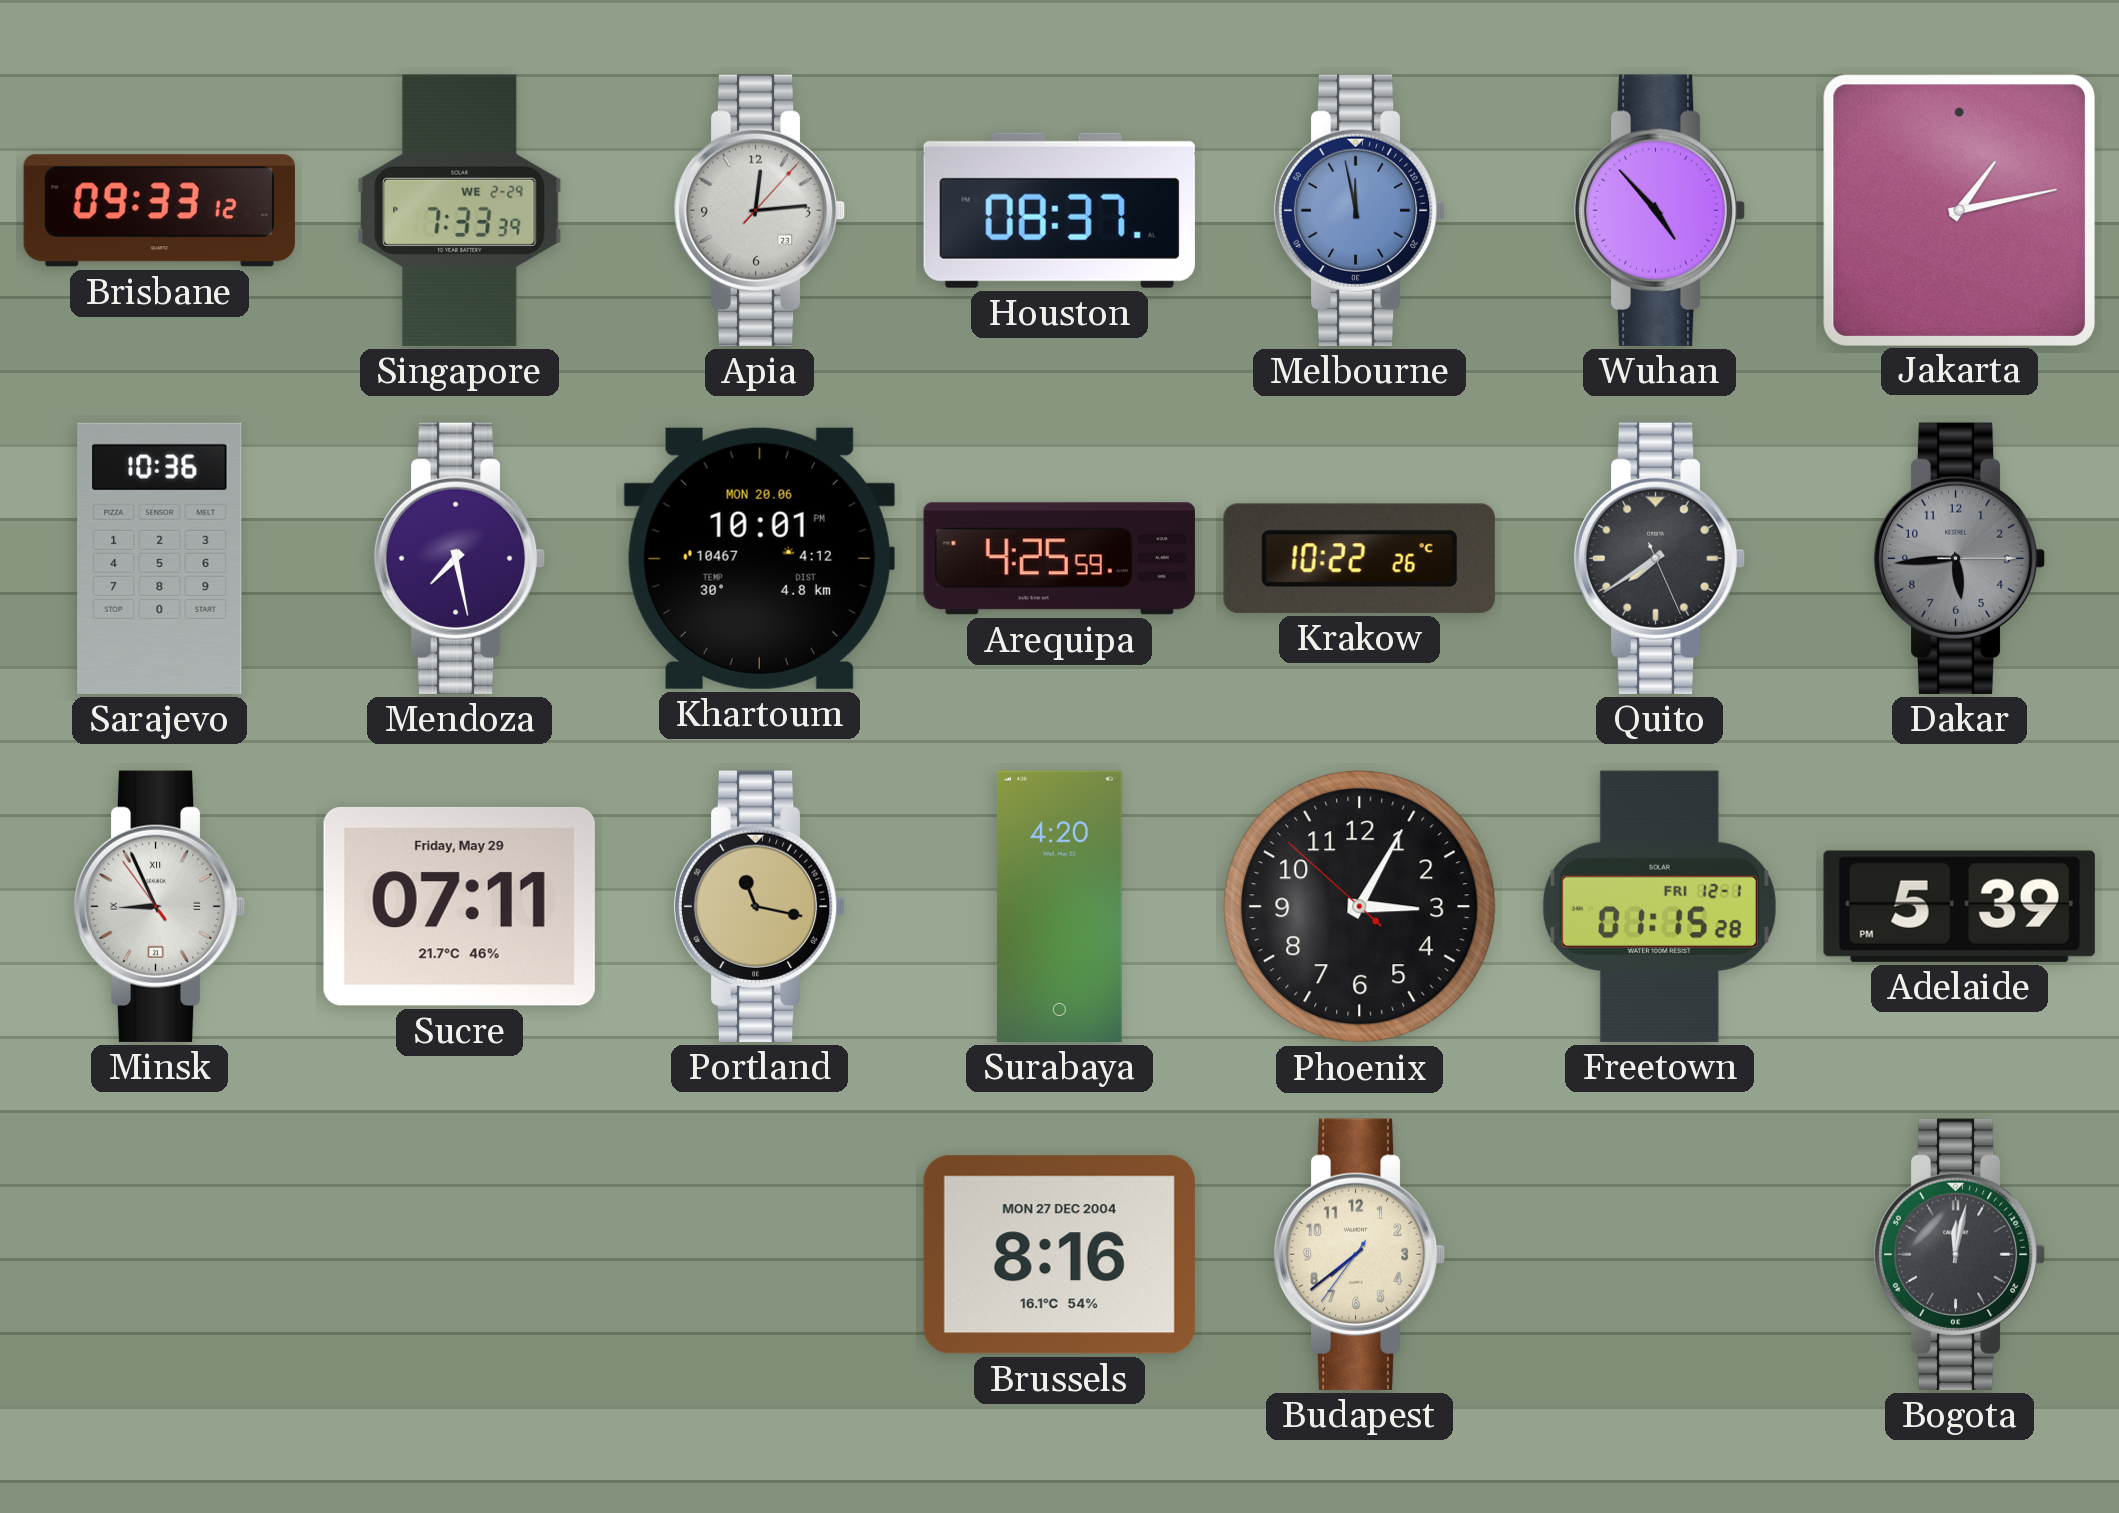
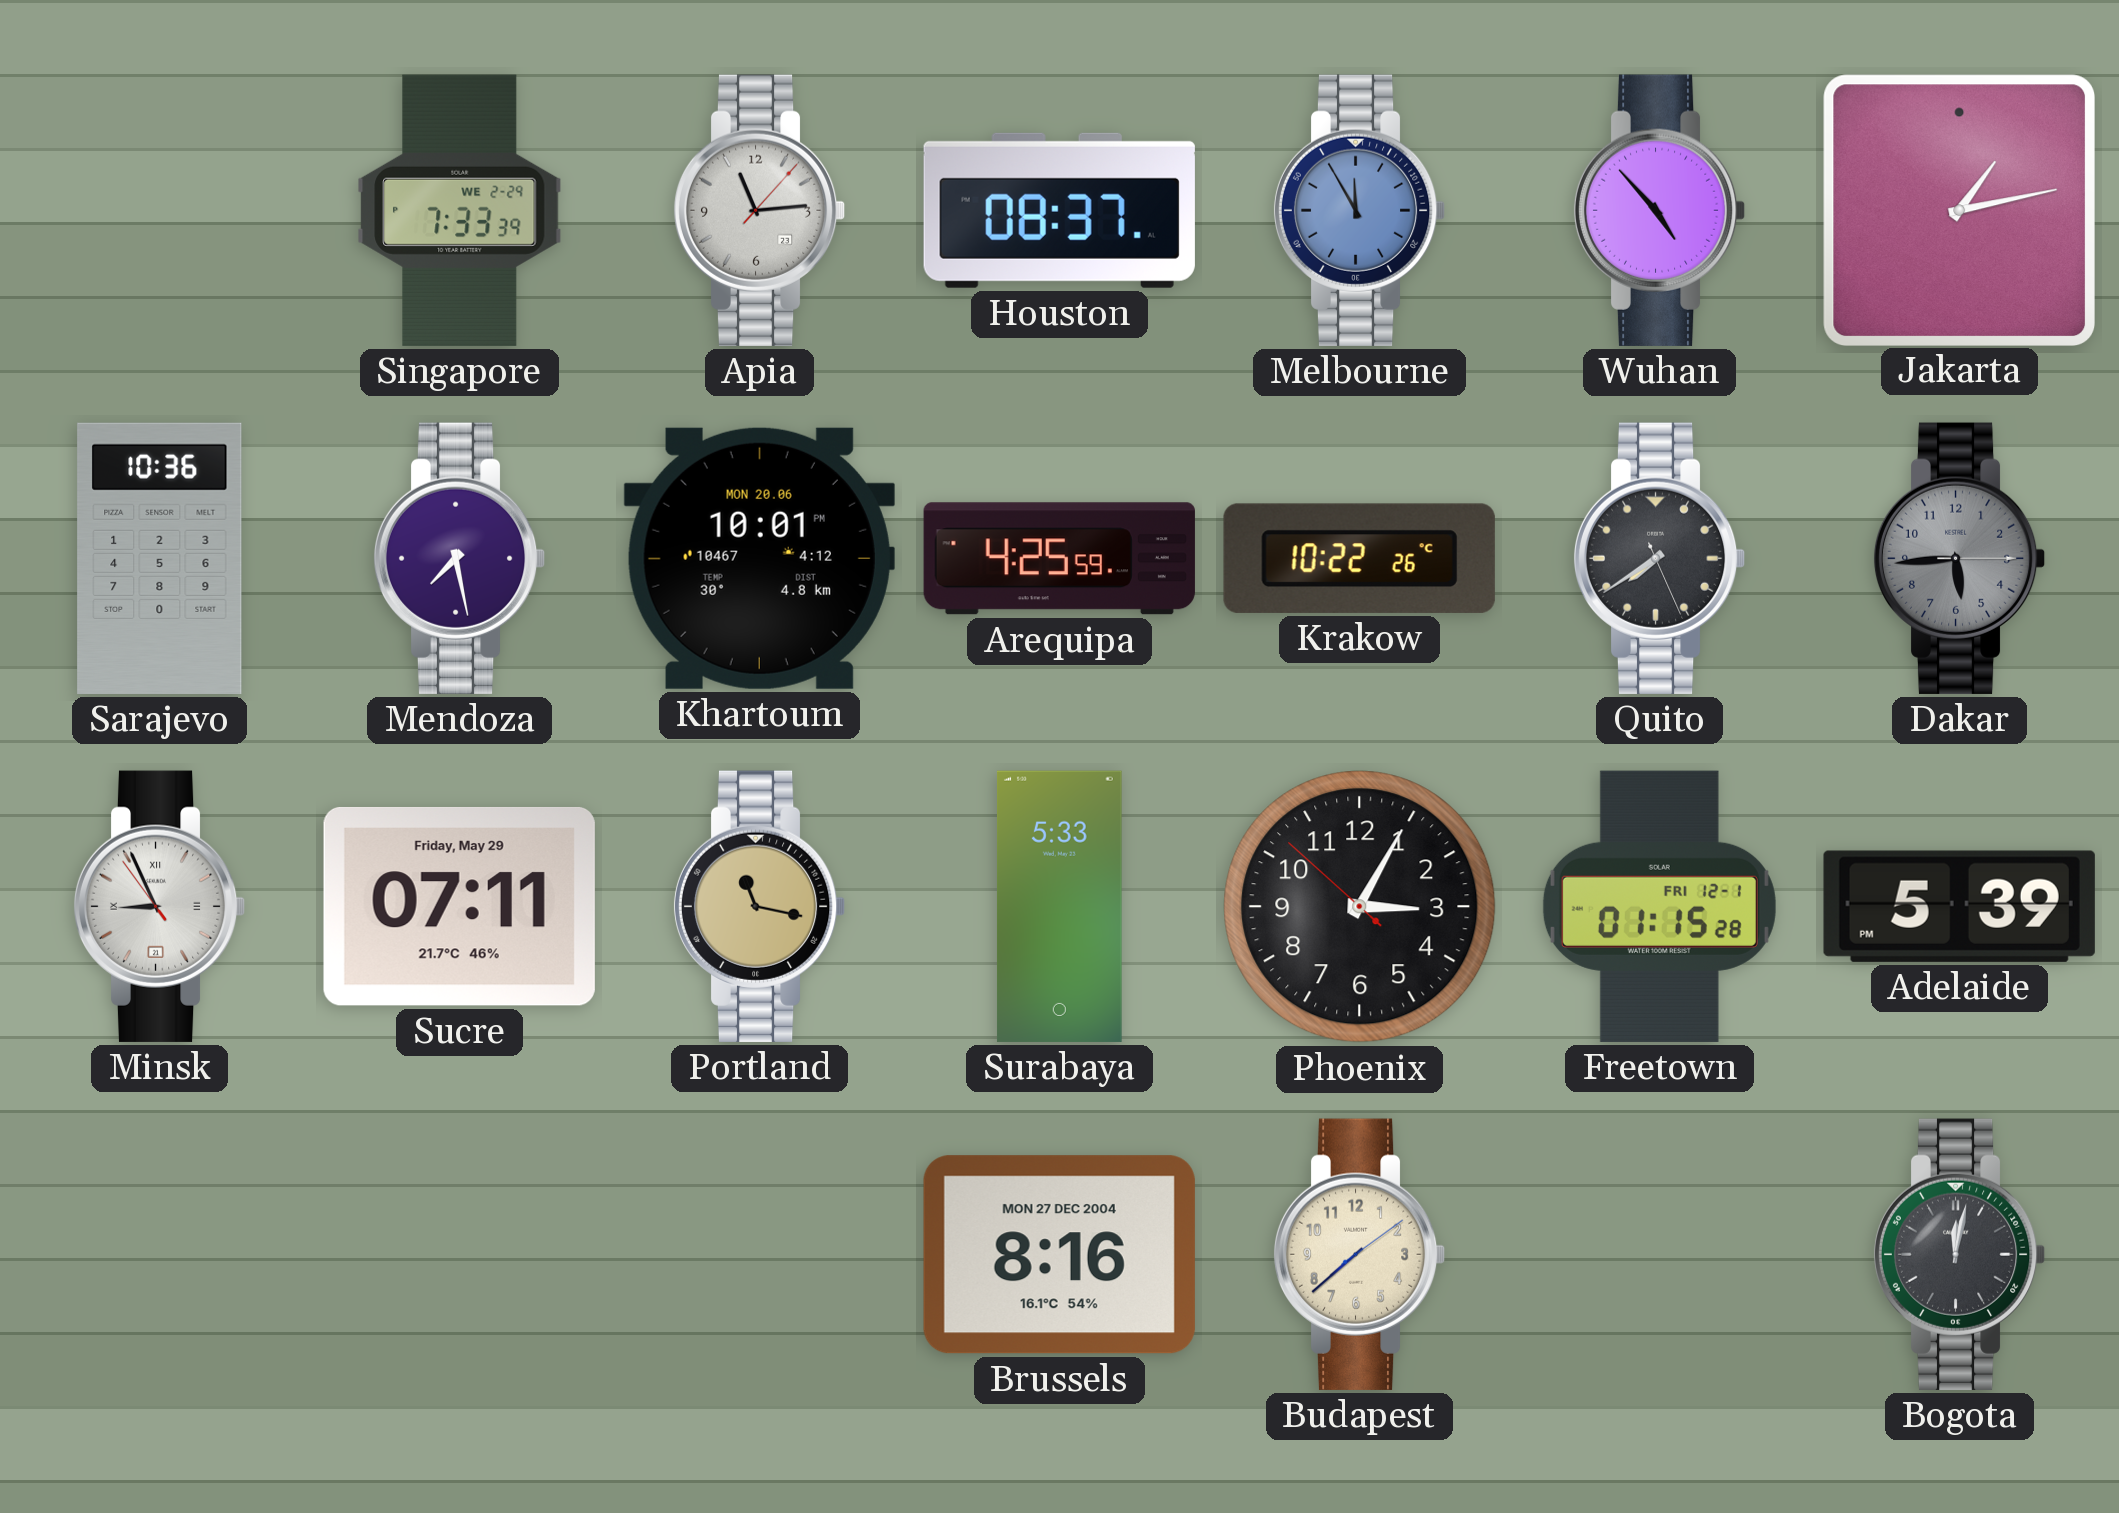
Brisbane: 09:33 -> none (159, 211)
Apia: 12:14 -> 11:14 (759, 210)
Melbourne: 11:58 -> 11:55 (1359, 210)
Surabaya: 4:20 -> 5:33 (1059, 906)
Budapest: 7:38:36 -> 7:38:09 (1359, 1254)
